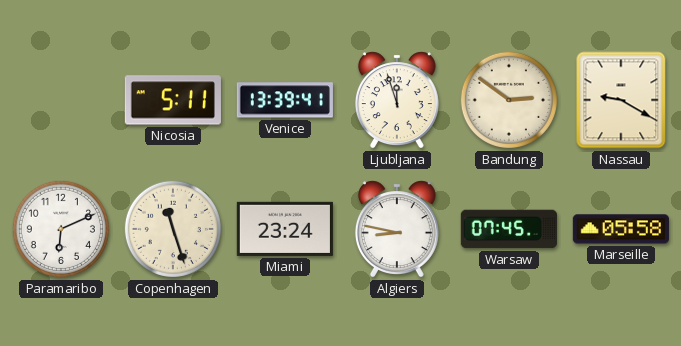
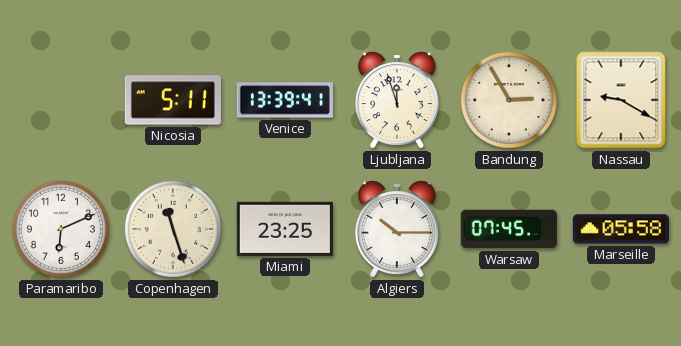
Bandung: 2:51 -> 2:55 (509, 100)
Miami: 23:24 -> 23:25 (285, 229)
Algiers: 8:47 -> 10:15 (397, 229)
